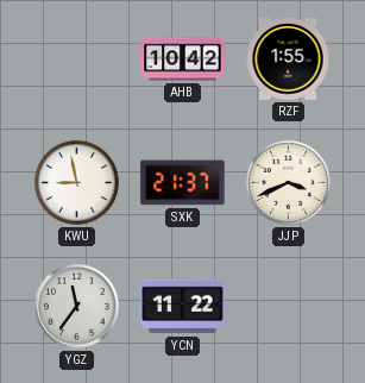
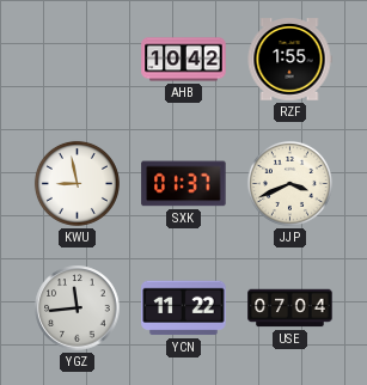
SXK: 21:37 -> 01:37 (184, 184)
YGZ: 11:36 -> 11:44 (78, 308)
USE: none -> 07:04 (290, 308)
